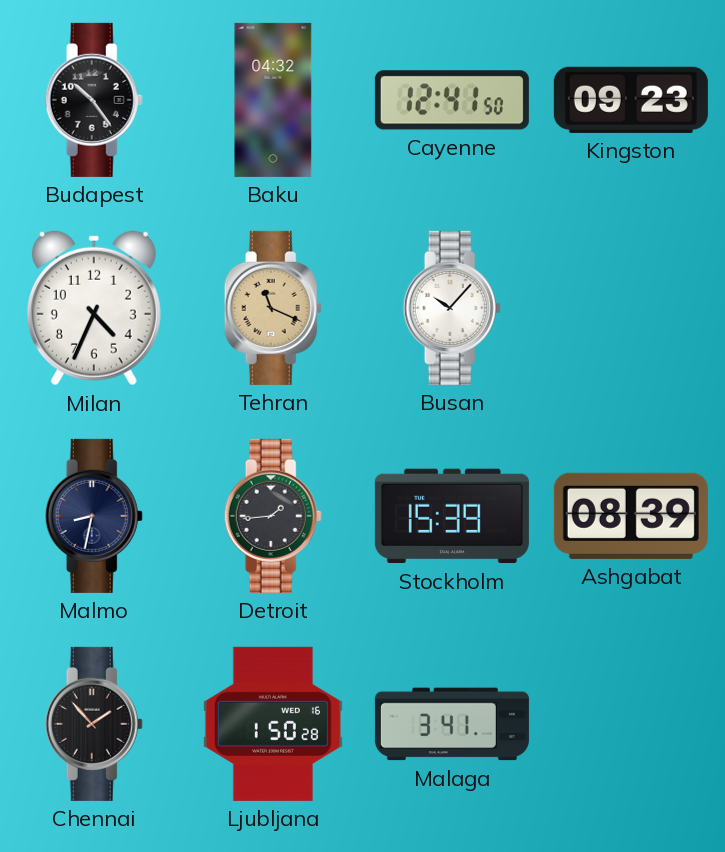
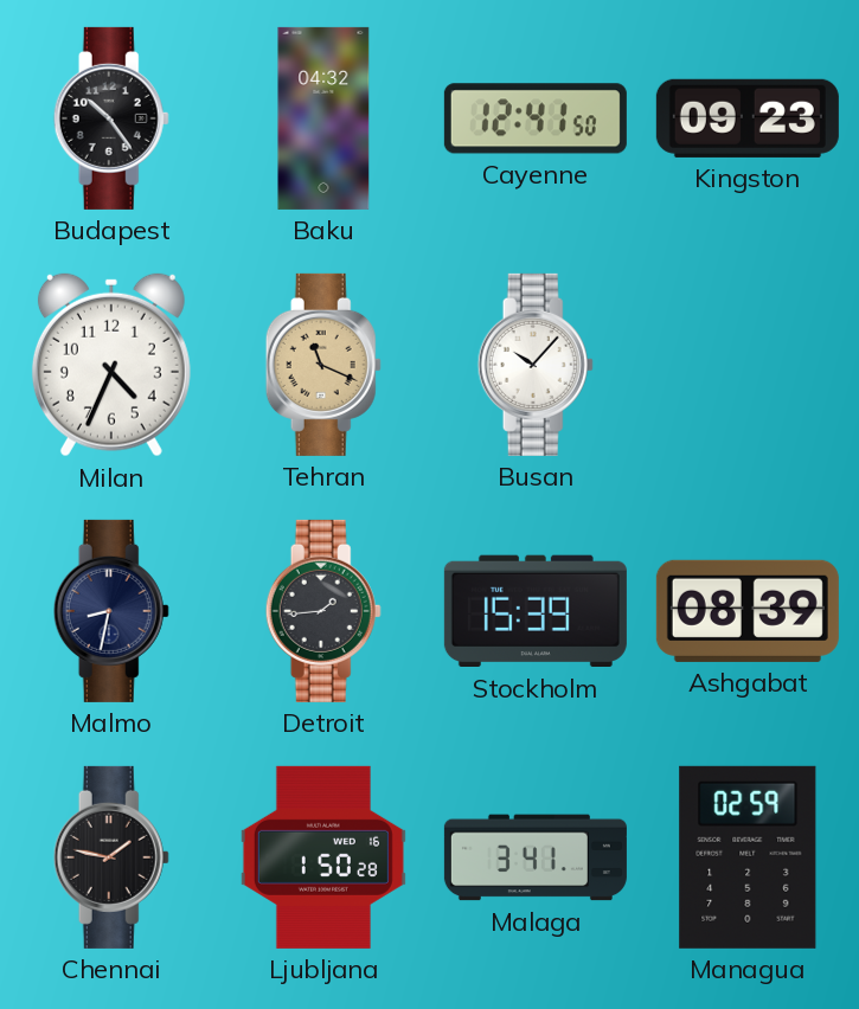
Chennai: 1:53 -> 1:47 (111, 857)
Managua: none -> 02:59 (748, 857)
